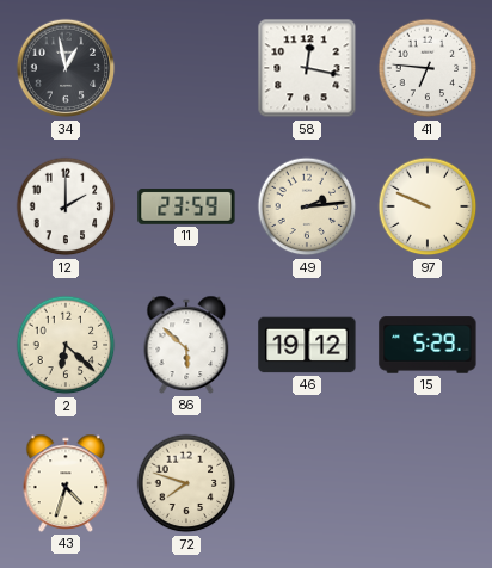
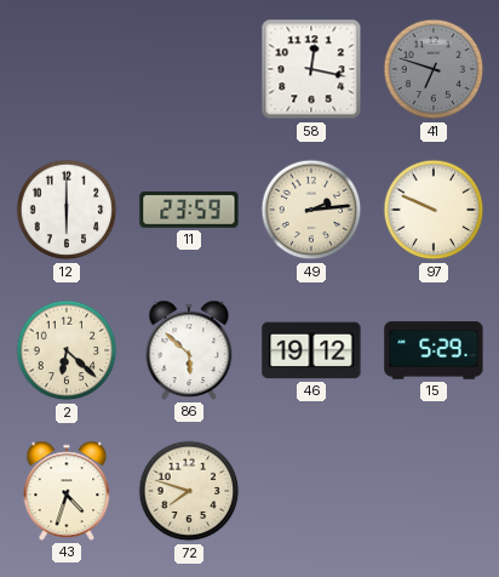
34: 12:58 -> none (66, 68)
41: 6:46 -> 6:48 (434, 69)
41 dial: white -> grey (434, 69)
12: 2:00 -> 6:00 (67, 210)
